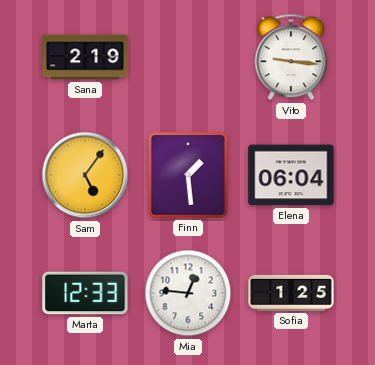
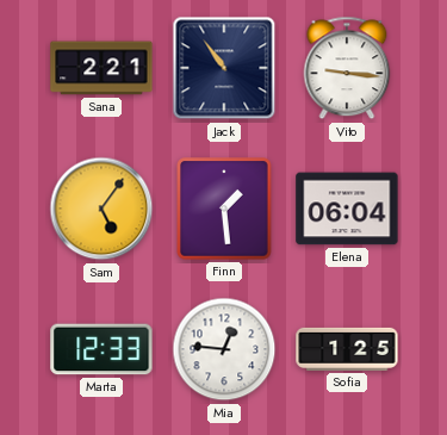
Sana: 2:19 -> 2:21 (101, 68)
Jack: none -> 10:54 (224, 68)
